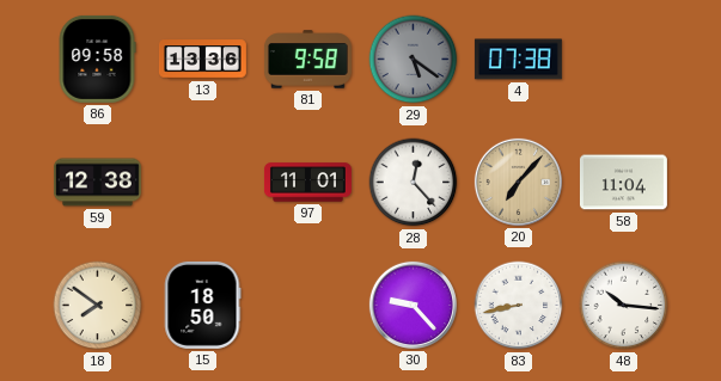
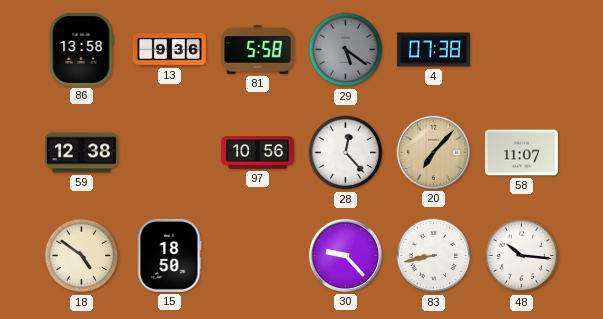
86: 09:58 -> 13:58 (81, 49)
13: 13:36 -> 9:36 (169, 50)
81: 9:58 -> 5:58 (257, 50)
97: 11:01 -> 10:56 (257, 153)
58: 11:04 -> 11:07 (521, 153)
18: 7:51 -> 4:51 (82, 256)
